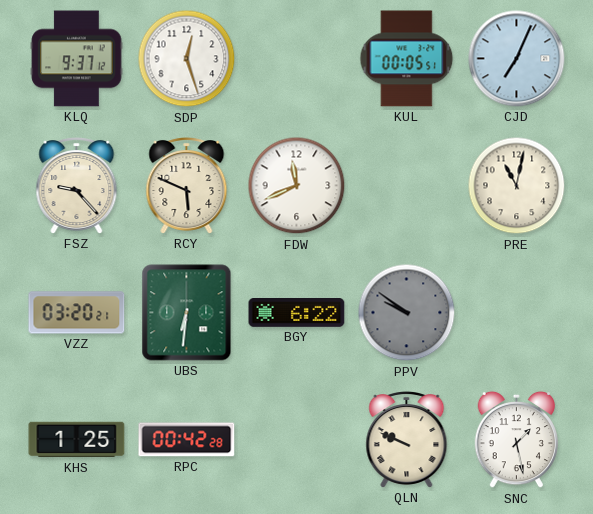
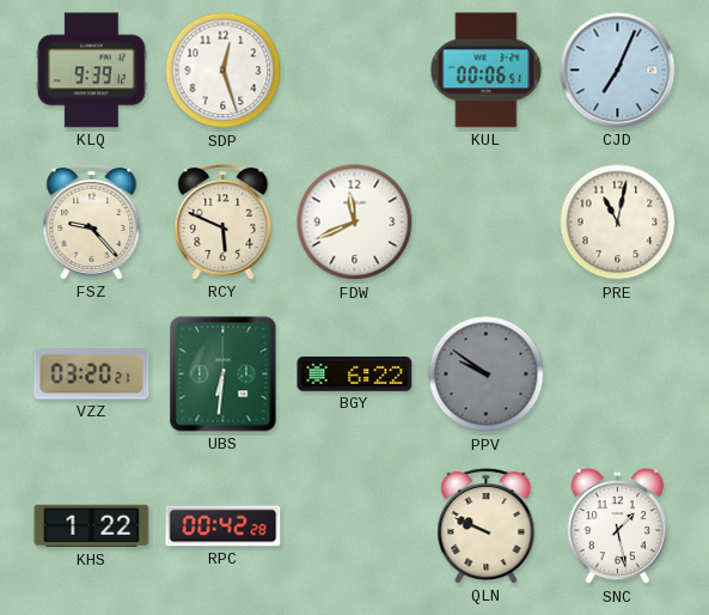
KLQ: 9:37 -> 9:39 (92, 71)
KUL: 00:05 -> 00:06 (487, 71)
KHS: 1:25 -> 1:22 (92, 526)
